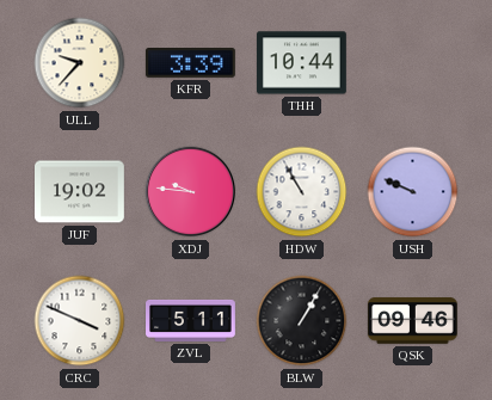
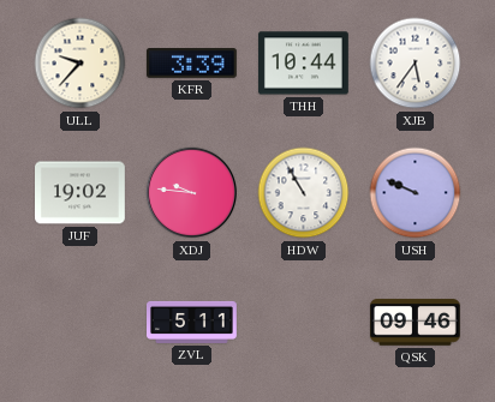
XJB: none -> 5:36 (416, 64)
CRC: 3:49 -> none (80, 321)
BLW: 1:05 -> none (302, 321)
